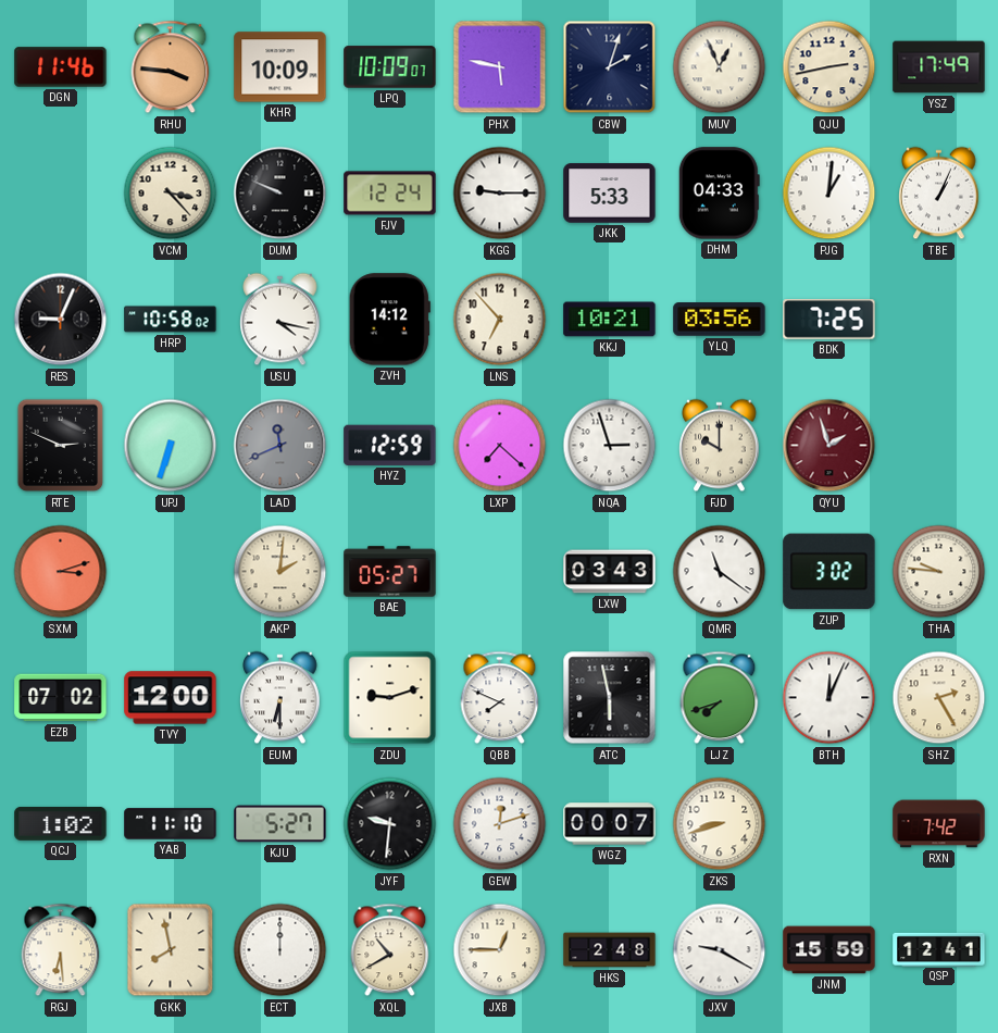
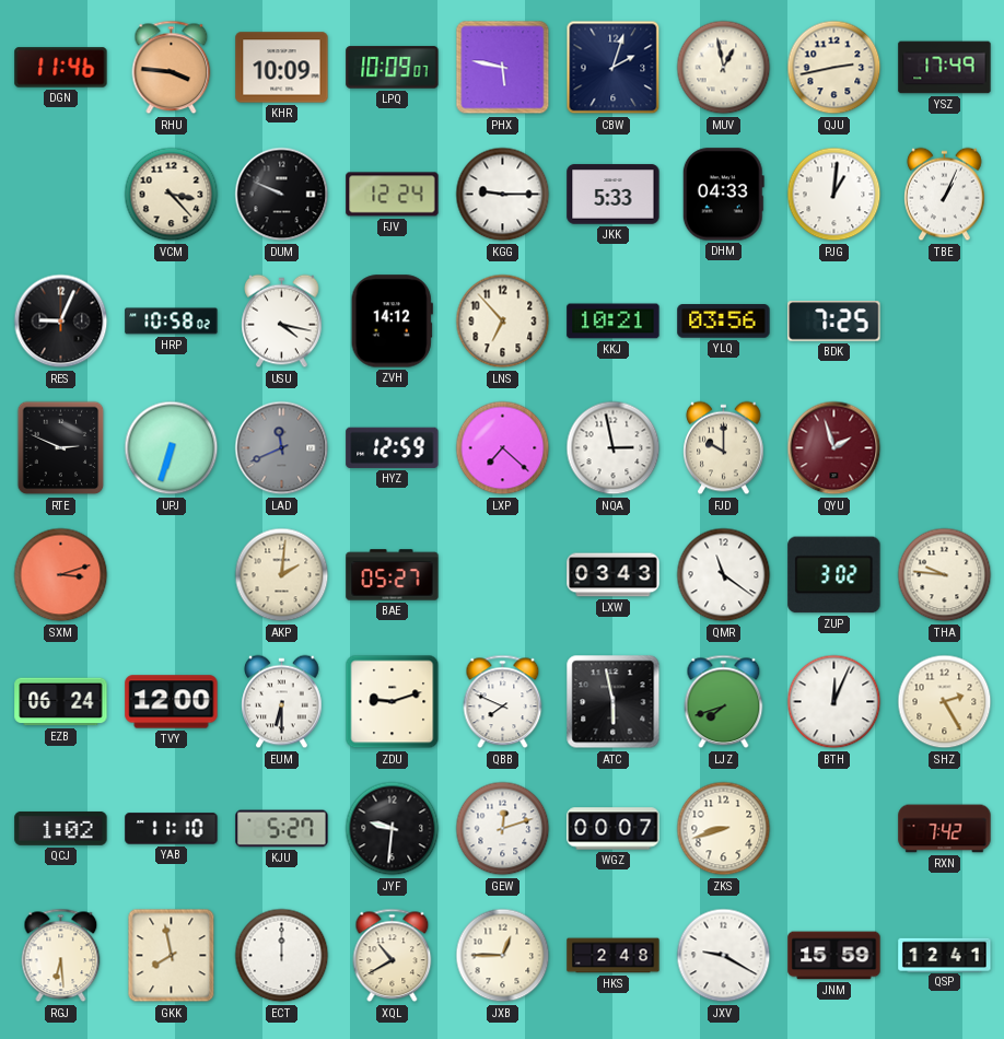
MUV: 12:56 -> 12:58 (724, 68)
NQA: 2:57 -> 2:58 (614, 448)
EZB: 07:02 -> 06:24 (61, 702)
